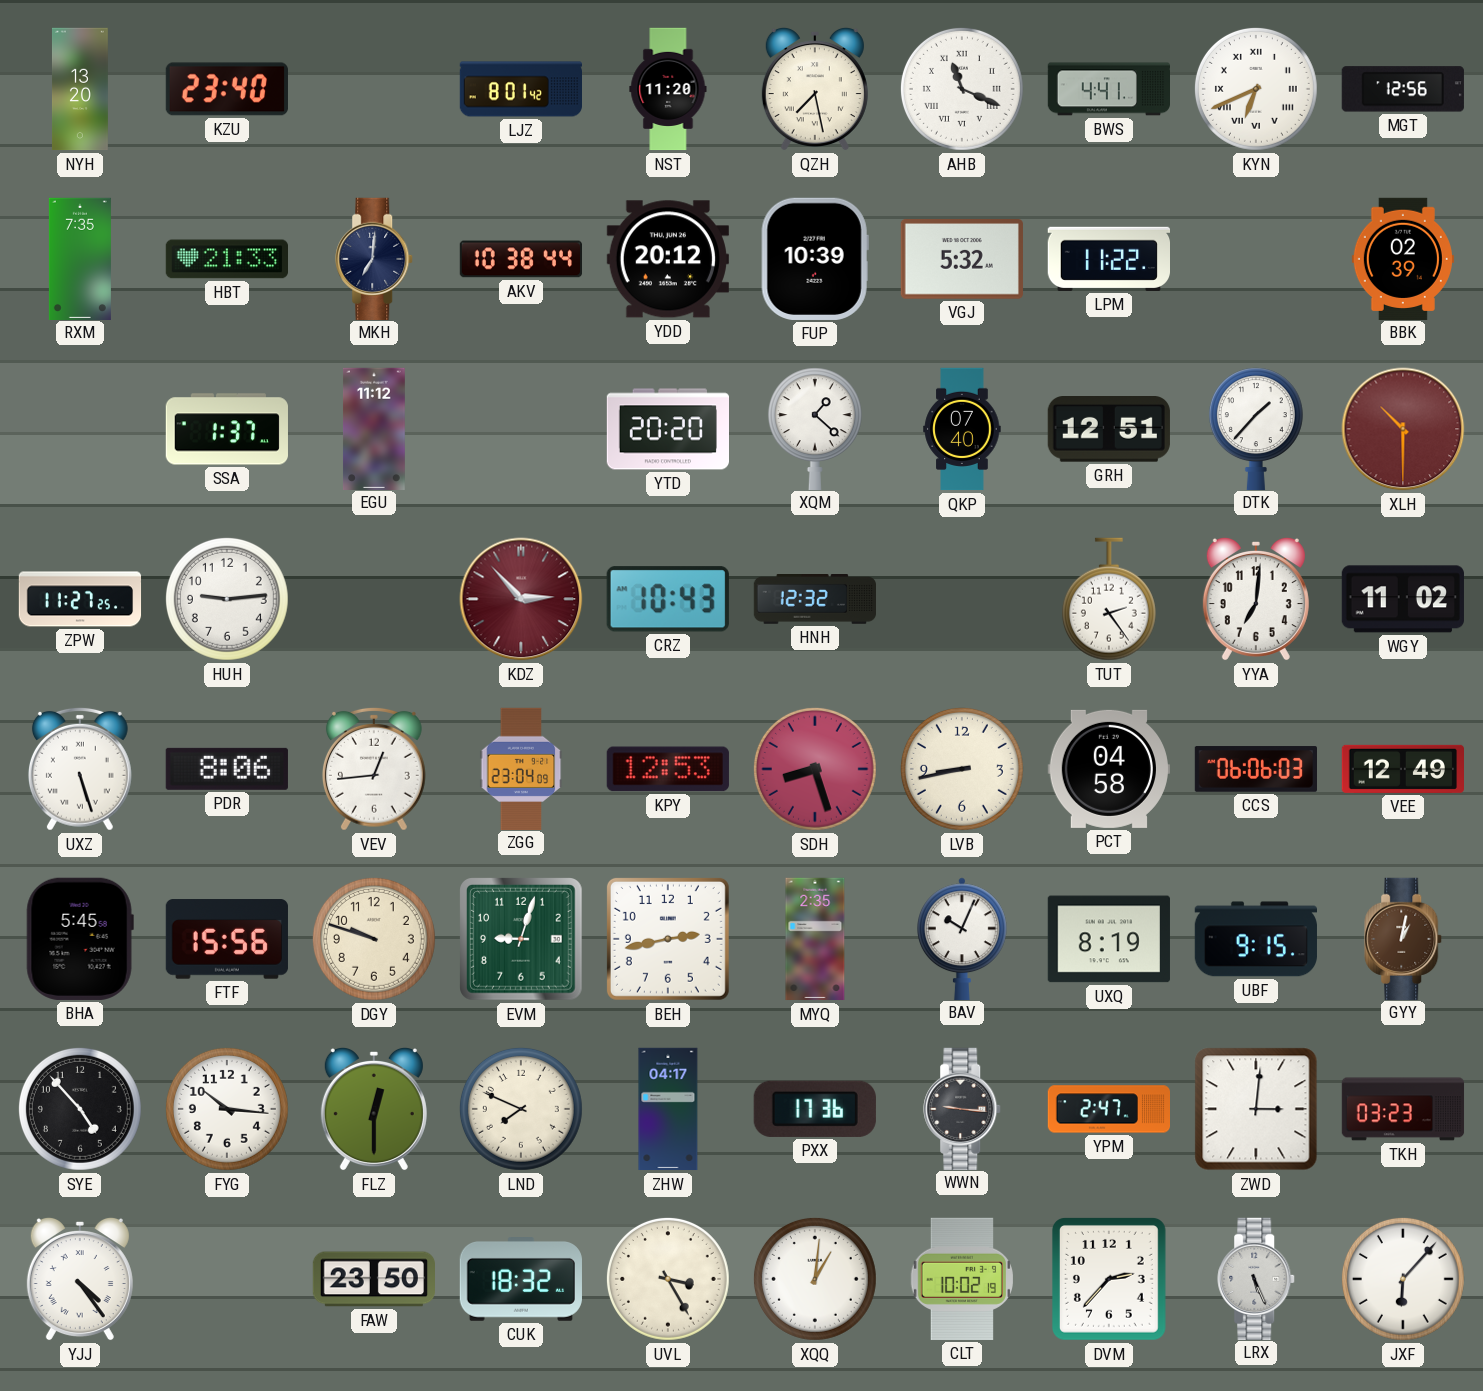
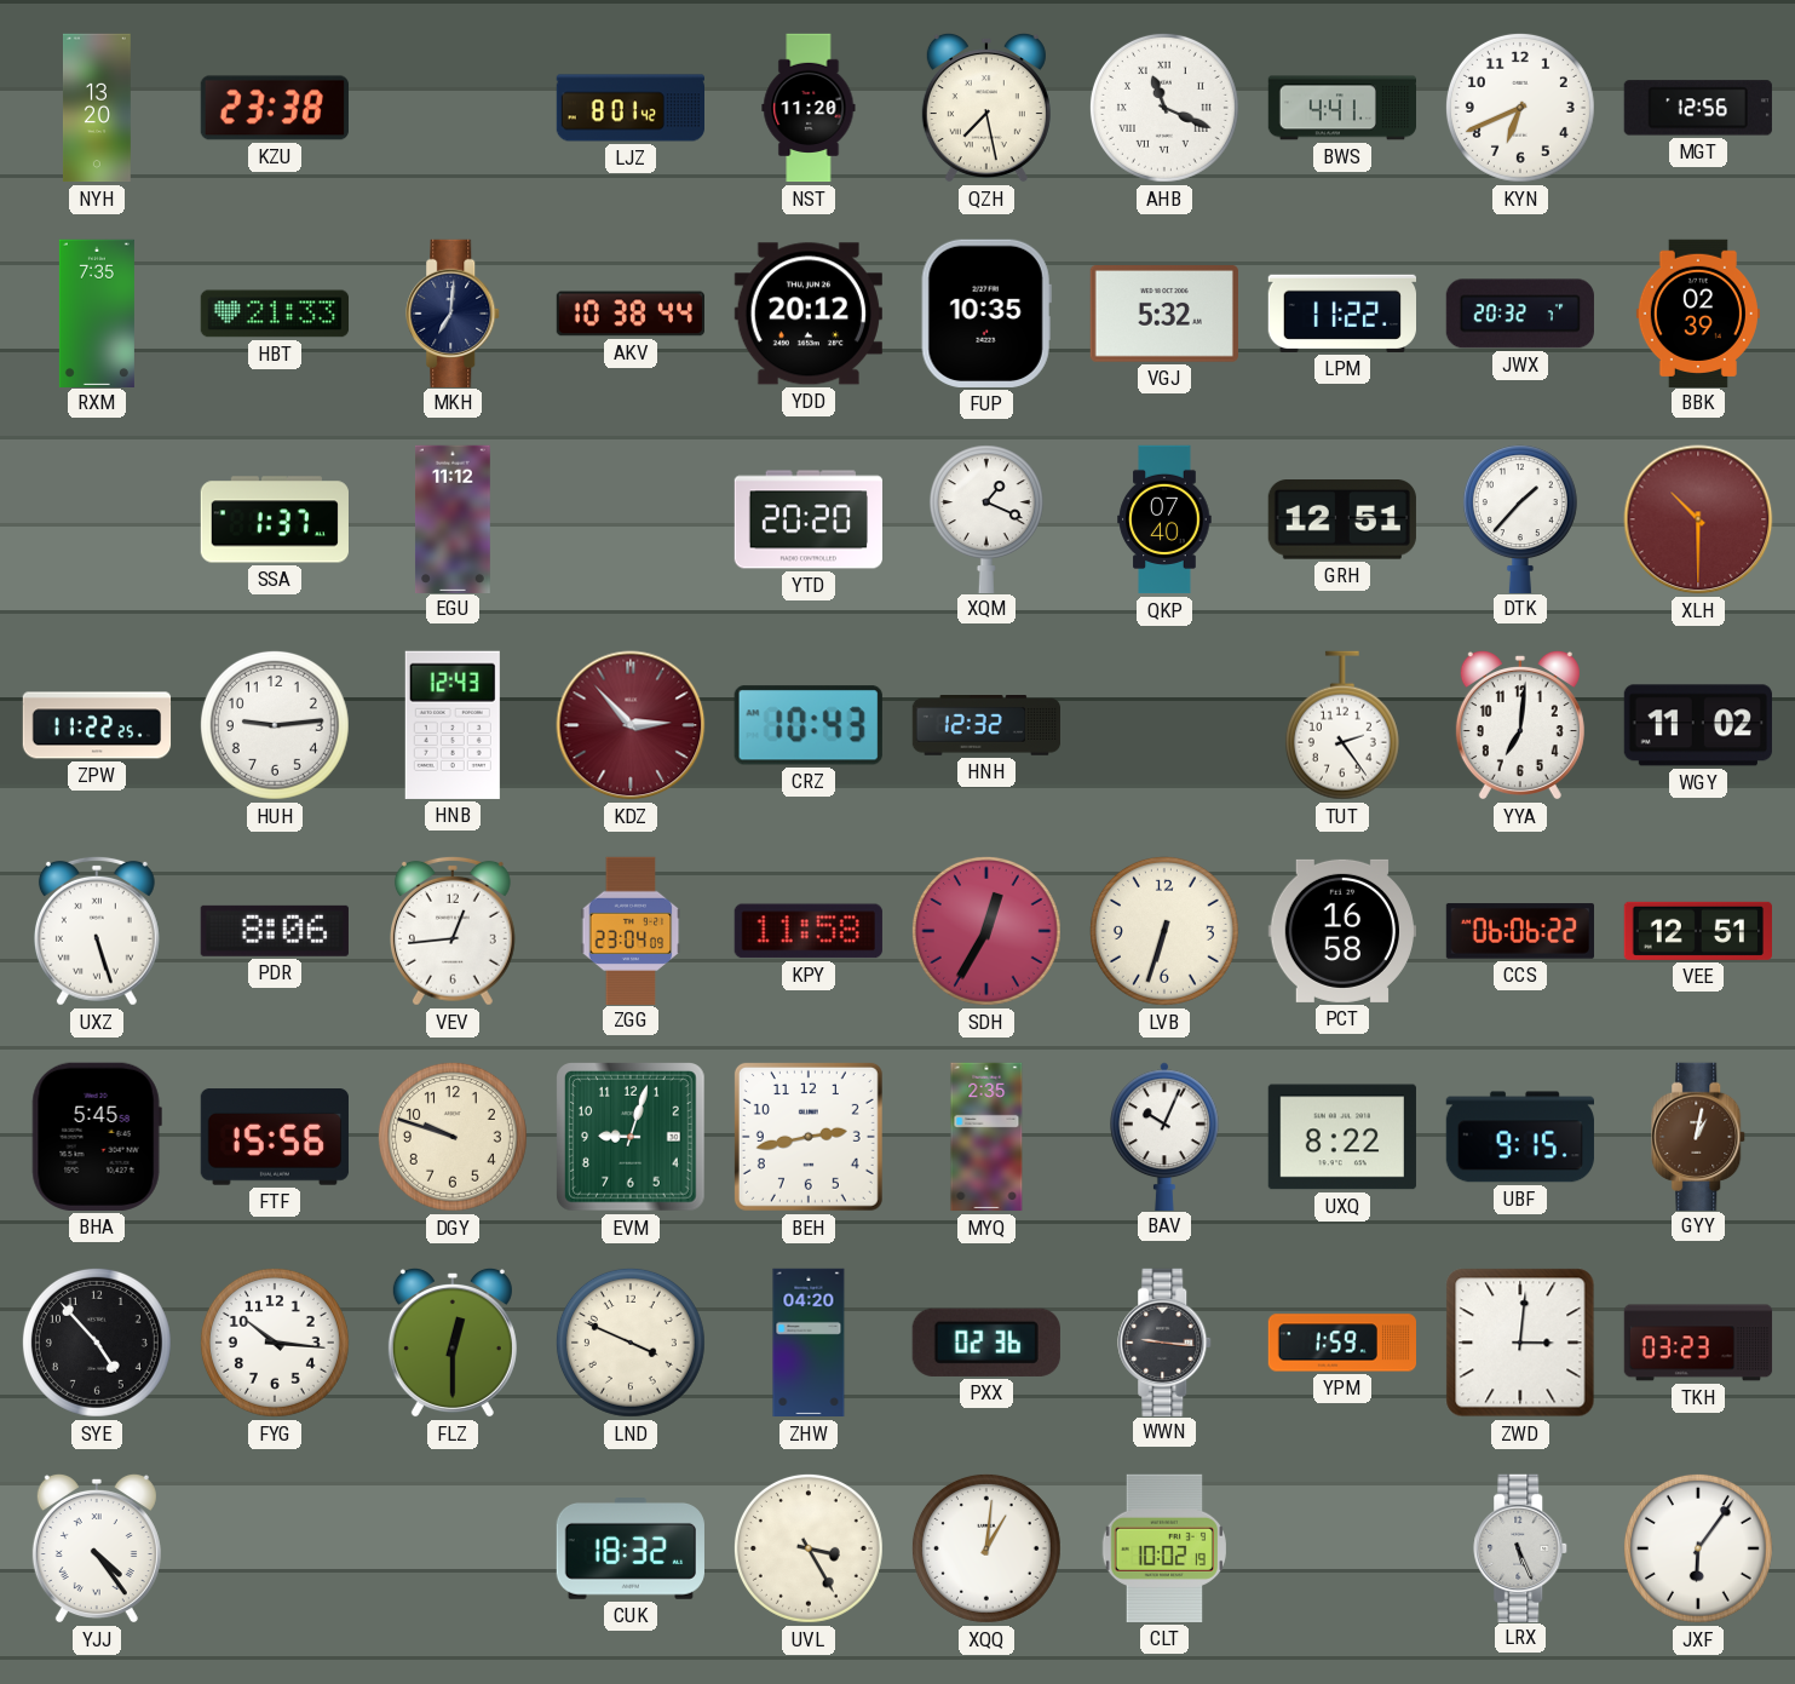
KZU: 23:40 -> 23:38 (275, 108)
KYN numerals: Roman -> Arabic (1520, 108)
FUP: 10:39 -> 10:35 (986, 314)
JWX: none -> 20:32 (1520, 314)
XQM: 1:22 -> 1:19 (986, 518)
ZPW: 11:27 -> 11:22 (97, 725)
HNB: none -> 12:43 (453, 725)
KPY: 12:53 -> 11:58 (809, 931)
SDH: 8:27 -> 12:35 (986, 931)
LVB: 8:43 -> 6:33 (1164, 931)
PCT: 04:58 -> 16:58 (1342, 931)
CCS: 06:06:03 -> 06:06:22 (1519, 931)
VEE: 12:49 -> 12:51 (1697, 931)
UXQ: 8:19 -> 8:22 (1342, 1137)
LND: 7:49 -> 3:49 (631, 1343)
ZHW: 04:17 -> 04:20 (809, 1343)
PXX: 17:36 -> 02:36 (986, 1343)
YPM: 2:47 -> 1:59 (1341, 1343)
FAW: 23:50 -> none (374, 1279)
DVM: 2:37 -> none (1109, 1279)
JXF: 6:07 -> 6:06 (1698, 1548)
